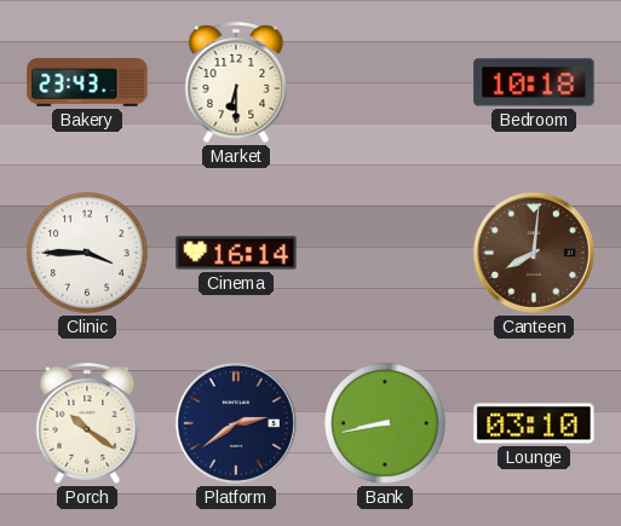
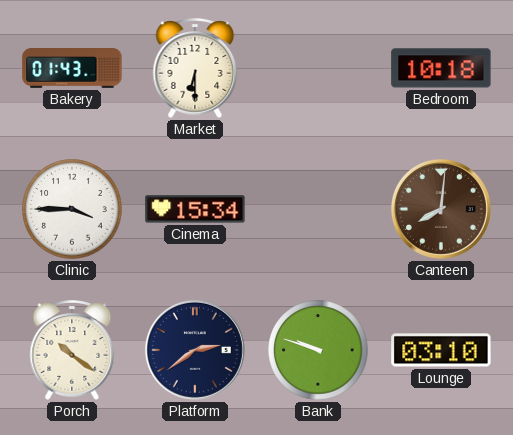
Bakery: 23:43 -> 01:43 (72, 69)
Cinema: 16:14 -> 15:34 (195, 209)
Bank: 8:43 -> 9:48 (318, 350)
